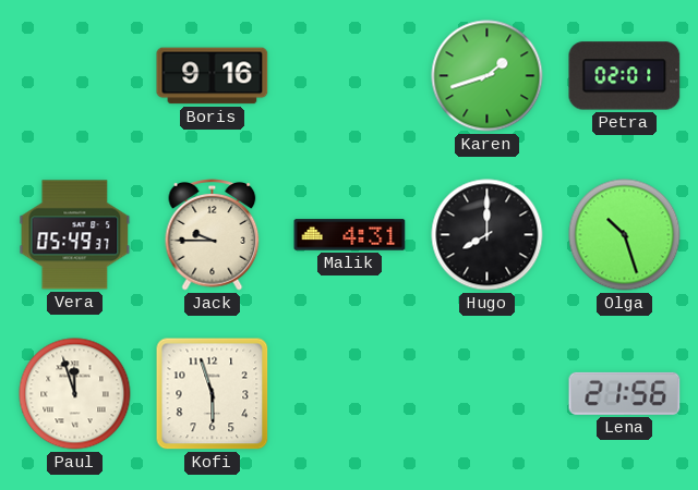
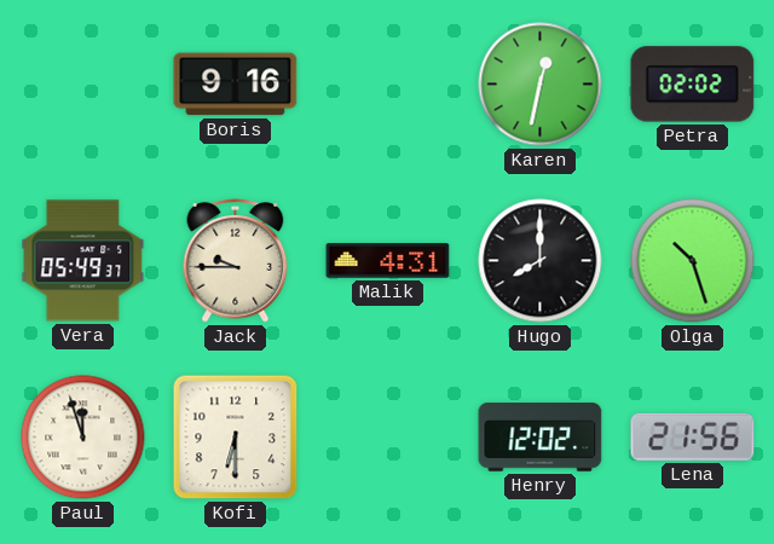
Karen: 1:42 -> 12:32 (541, 85)
Petra: 02:01 -> 02:02 (693, 85)
Kofi: 5:57 -> 6:30 (236, 438)
Henry: none -> 12:02 (541, 438)
